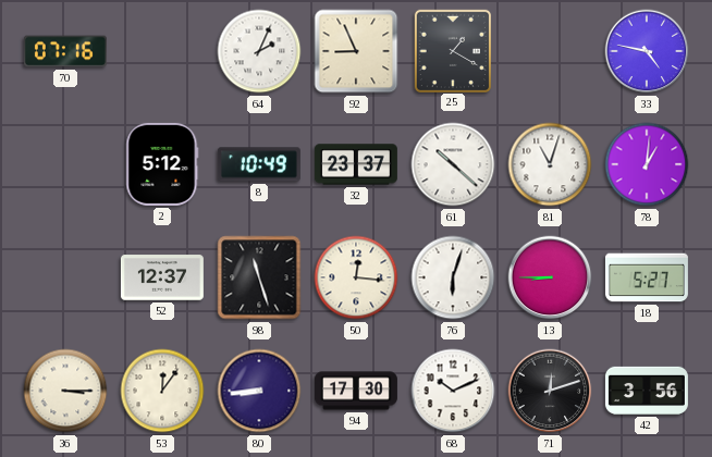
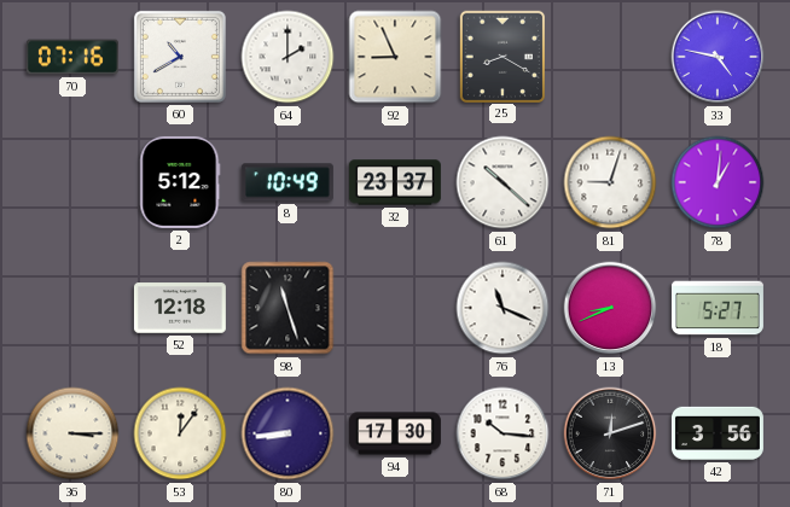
60: none -> 10:40 (180, 57)
64: 2:04 -> 2:00 (287, 57)
25: 1:20 -> 8:20 (501, 56)
81: 11:03 -> 9:03 (610, 182)
52: 12:37 -> 12:18 (180, 308)
50: 12:16 -> none (356, 277)
76: 6:03 -> 11:19 (503, 308)
13: 8:45 -> 8:41 (610, 308)
68: 10:11 -> 10:16 (503, 433)
